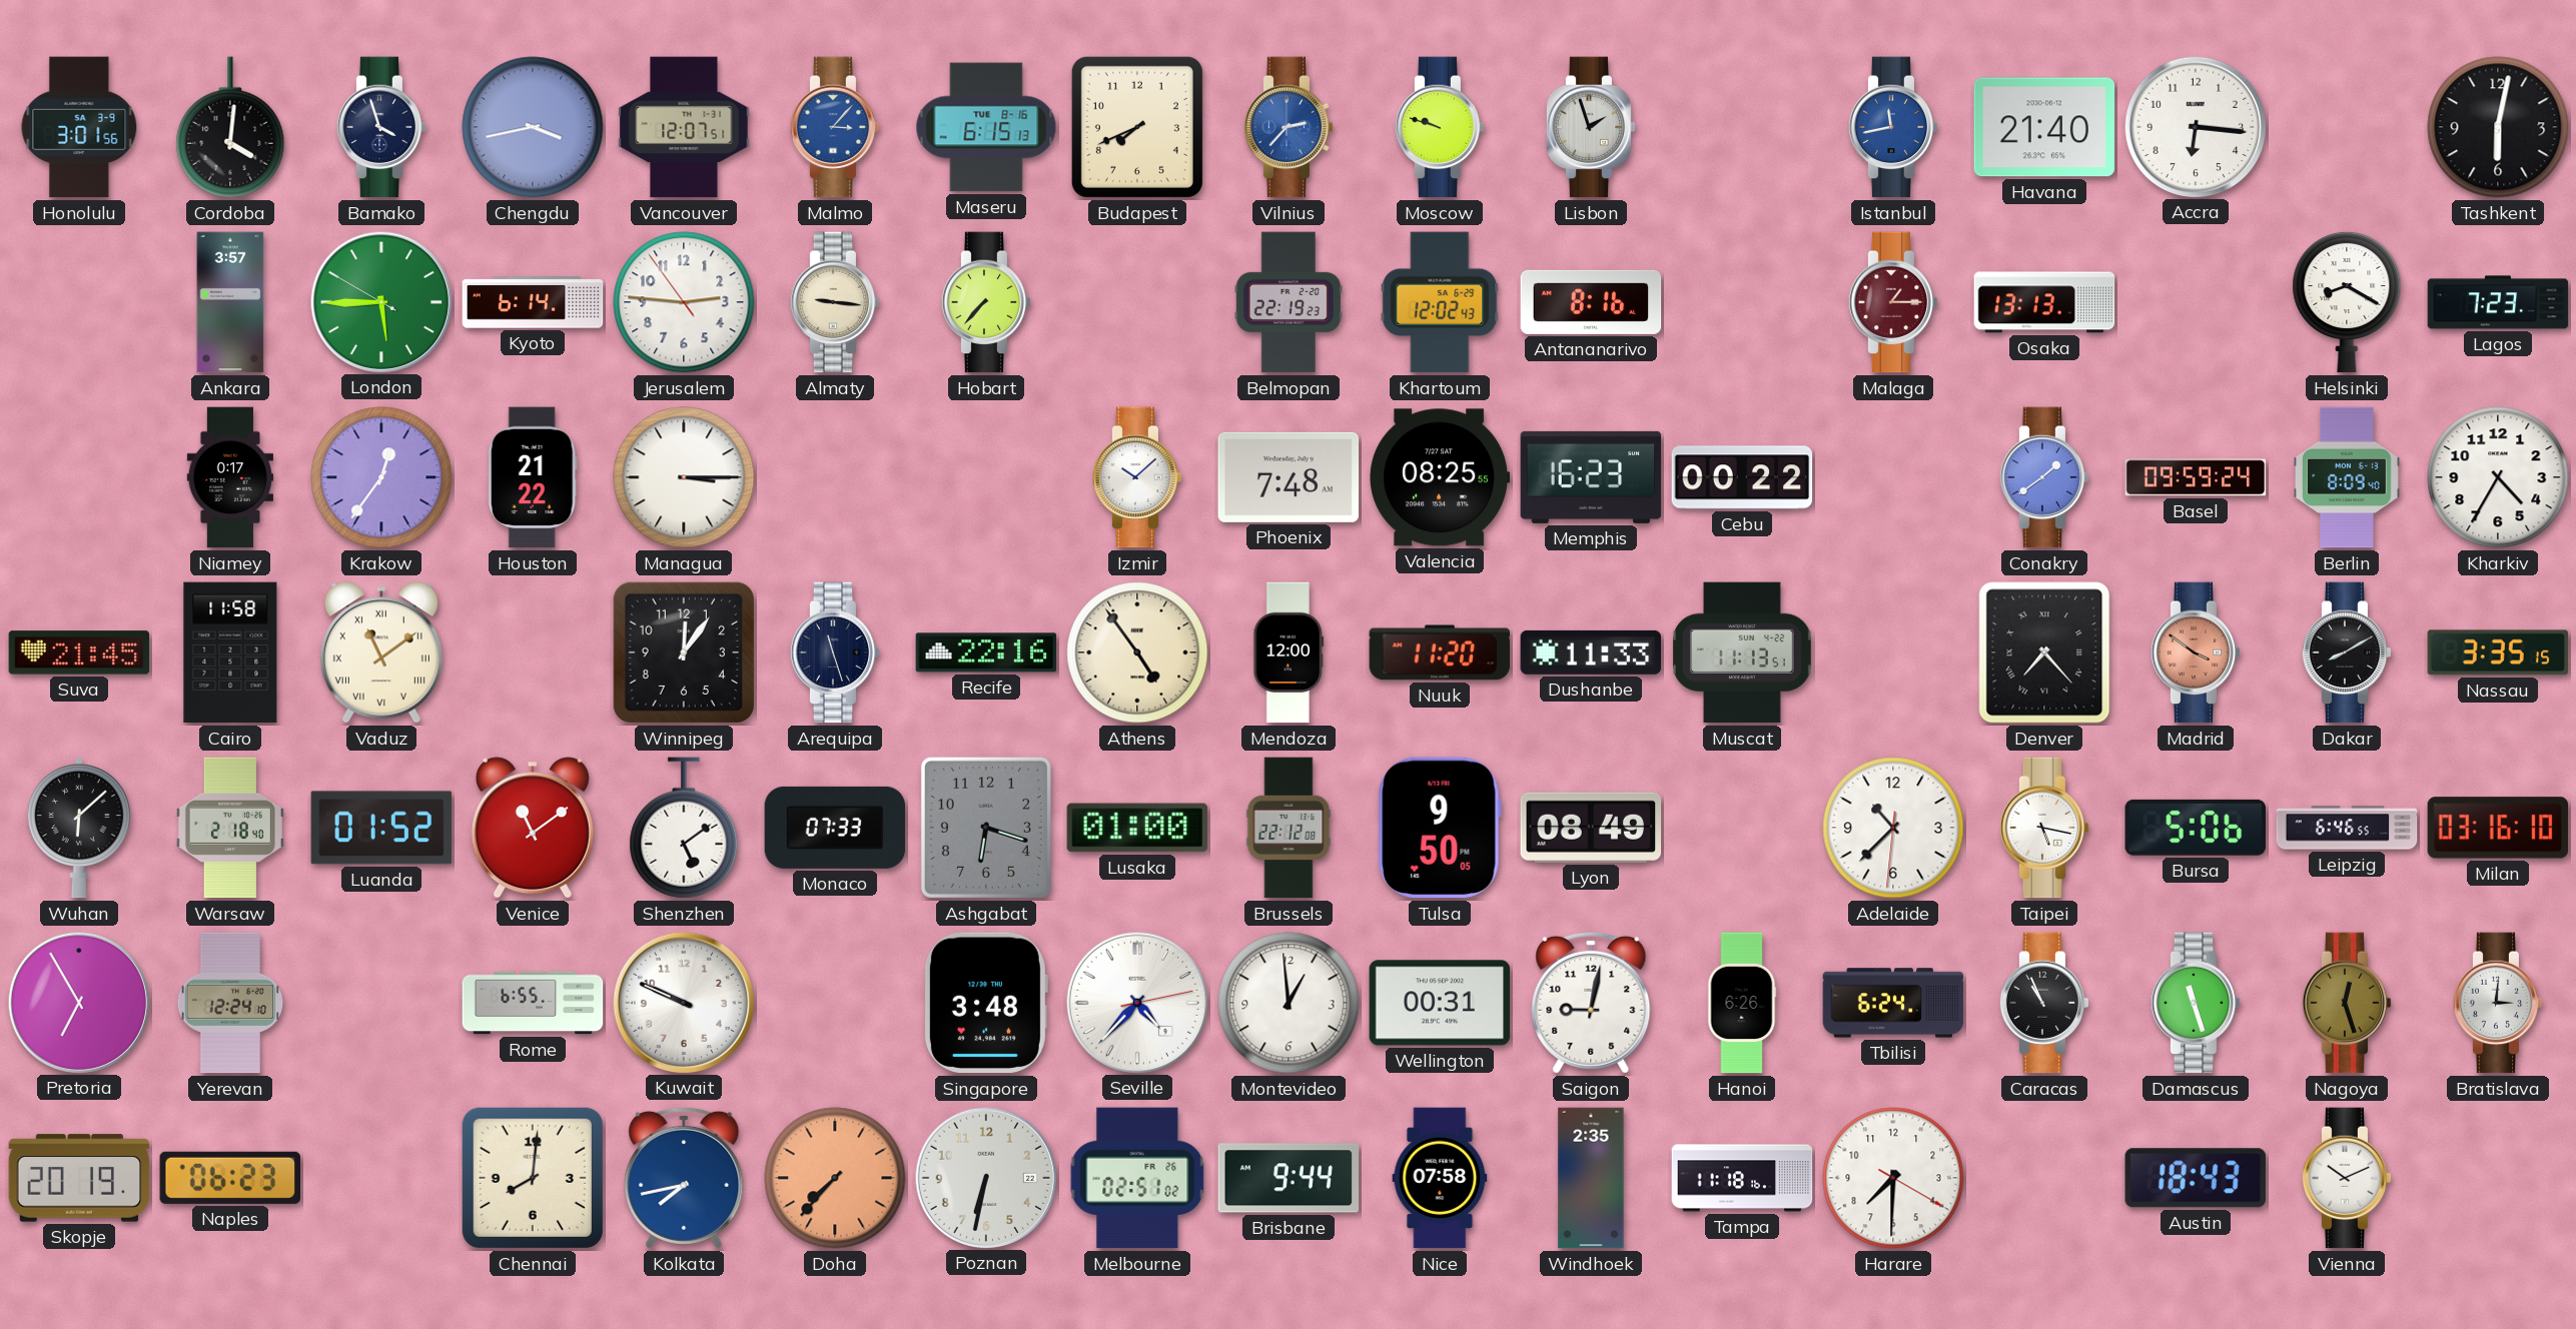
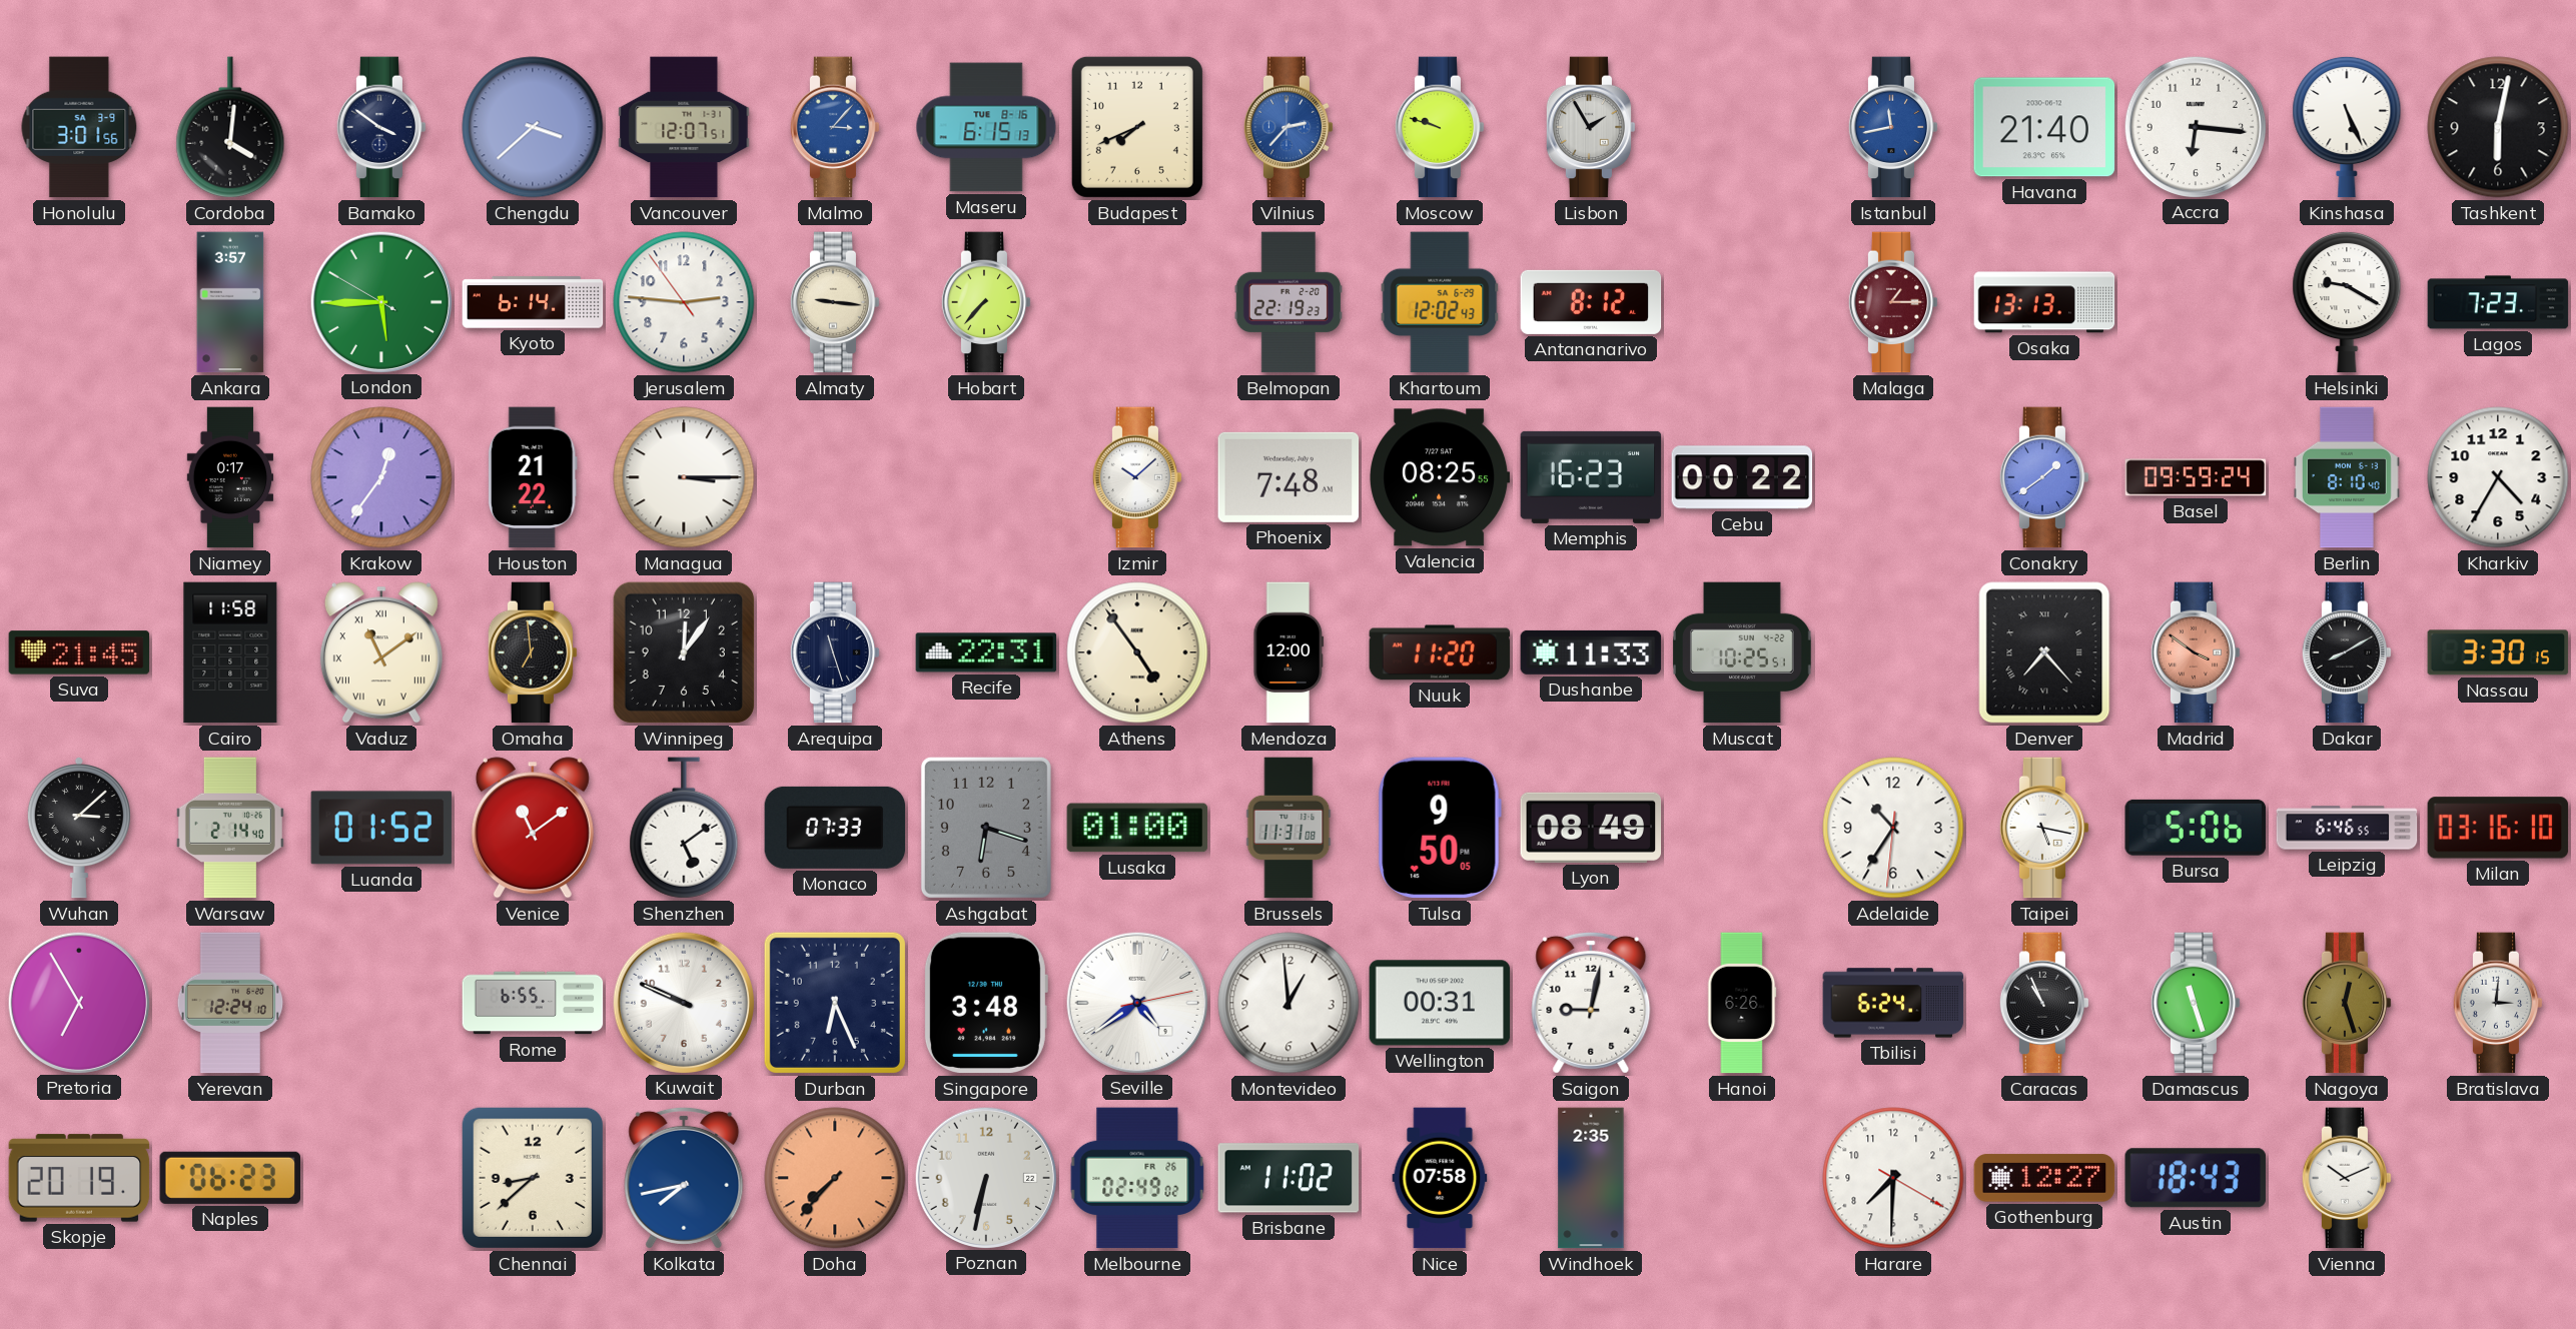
Bamako: 3:57 -> 3:51 (381, 127)
Chengdu: 3:43 -> 3:38 (533, 127)
Lisbon: 1:57 -> 1:55 (1591, 127)
Kinshasa: none -> 5:26 (2347, 127)
Antananarivo: 8:16 -> 8:12 (1591, 302)
Helsinki: 8:20 -> 9:20 (2347, 302)
Berlin: 8:09 -> 8:10 (2347, 477)
Omaha: none -> 6:59 (533, 652)
Recife: 22:16 -> 22:31 (986, 652)
Muscat: 11:13 -> 10:25 (1743, 652)
Nassau: 3:35 -> 3:30 (2498, 652)
Wuhan: 6:08 -> 3:08 (79, 828)
Warsaw: 2:18 -> 2:14 (230, 828)
Brussels: 22:12 -> 11:31 (1289, 828)
Adelaide: 10:37 -> 10:35 (1893, 828)
Durban: none -> 6:26 (835, 1003)
Seville: 4:37 -> 4:39 (1136, 1002)
Chennai: 8:01 -> 8:38 (533, 1178)
Melbourne: 02:51 -> 02:49 (1137, 1178)
Brisbane: 9:44 -> 11:02 (1289, 1178)
Tampa: 11:18 -> none (1742, 1178)
Gothenburg: none -> 12:27 (2044, 1178)
